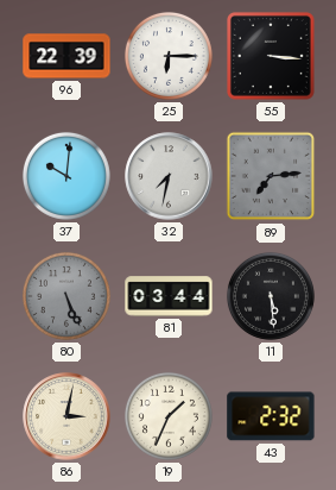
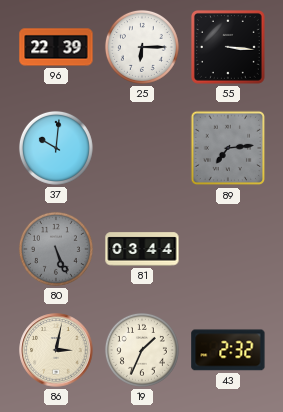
32: 7:32 -> none (169, 176)
11: 5:29 -> none (271, 296)
